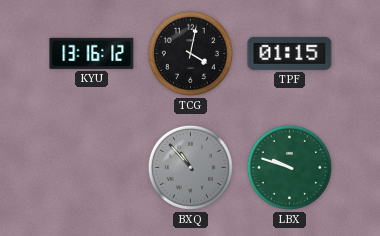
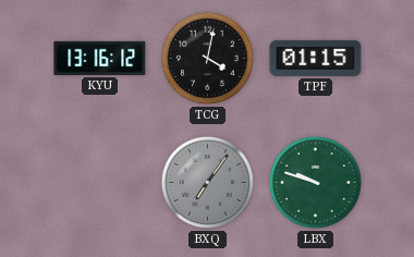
BXQ: 10:53 -> 7:06 (207, 182)
